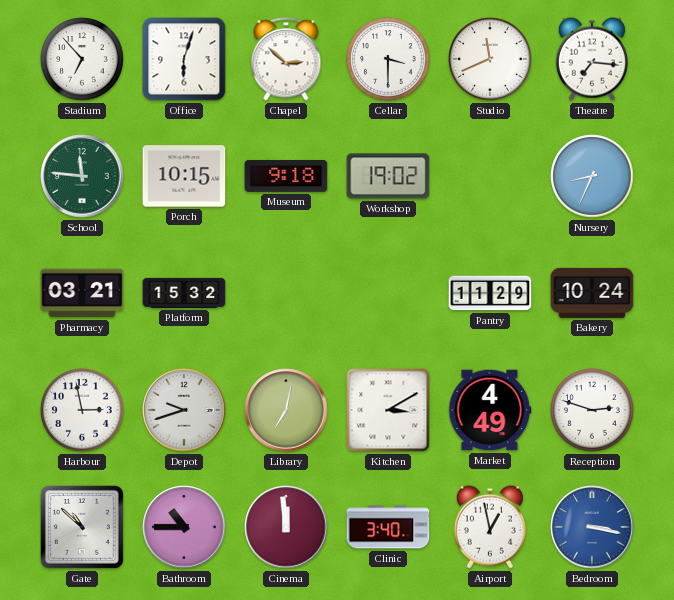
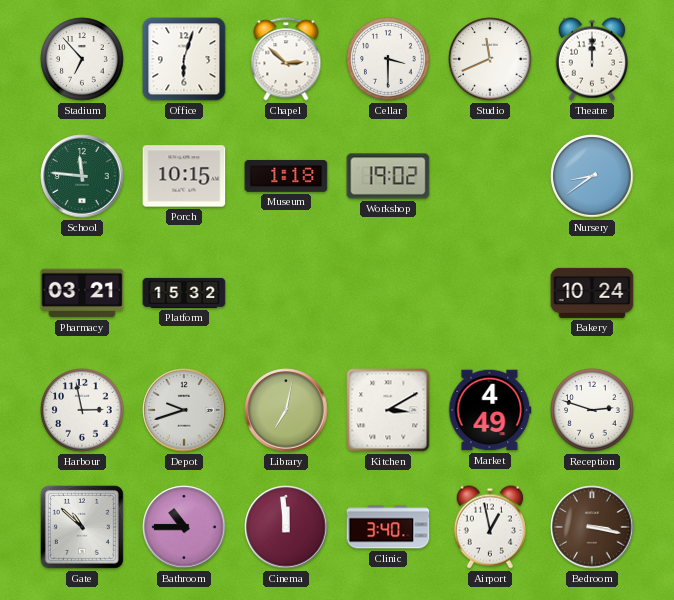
Theatre: 7:16 -> 12:00 (592, 59)
Museum: 9:18 -> 1:18 (286, 176)
Nursery: 8:34 -> 8:39 (592, 176)
Pantry: 11:29 -> none (490, 293)
Bedroom dial: blue -> brown (592, 527)
